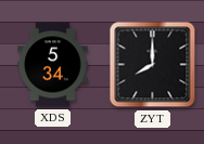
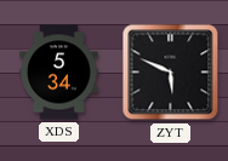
ZYT: 8:00 -> 5:49 (171, 73)
